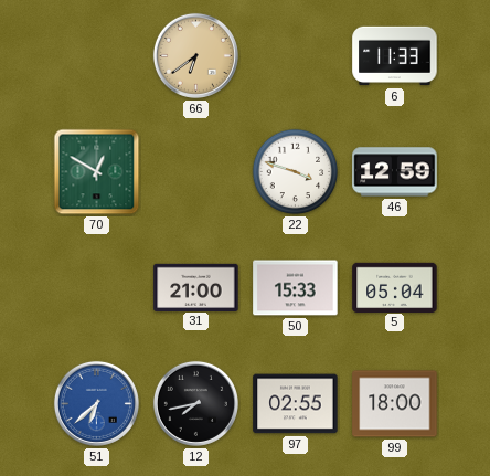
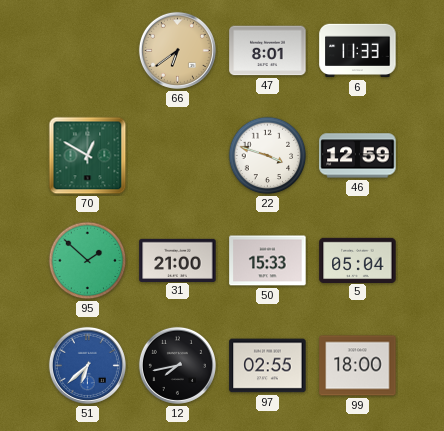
47: none -> 8:01 (268, 51)
95: none -> 1:52 (88, 261)
